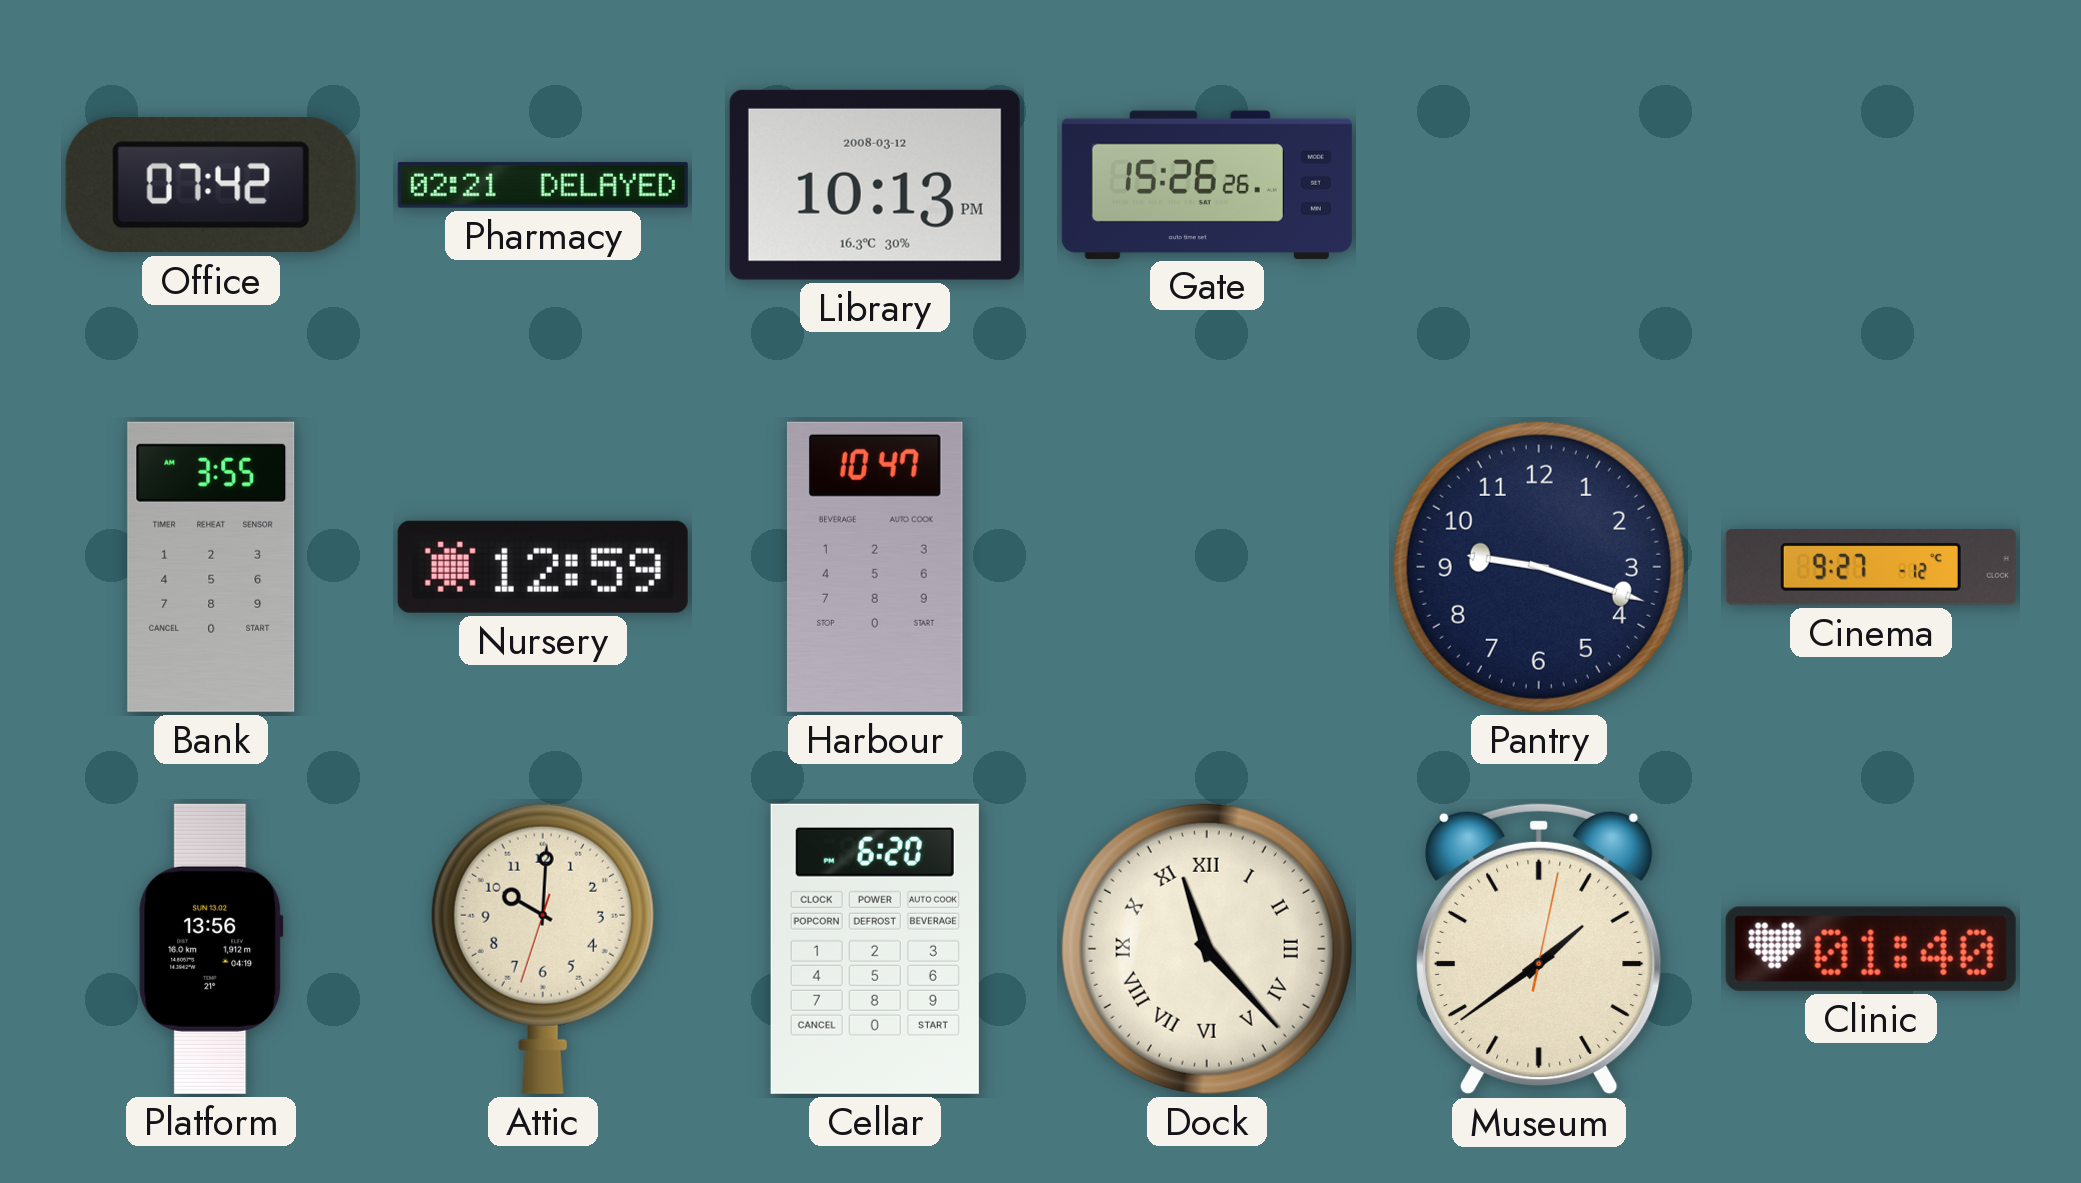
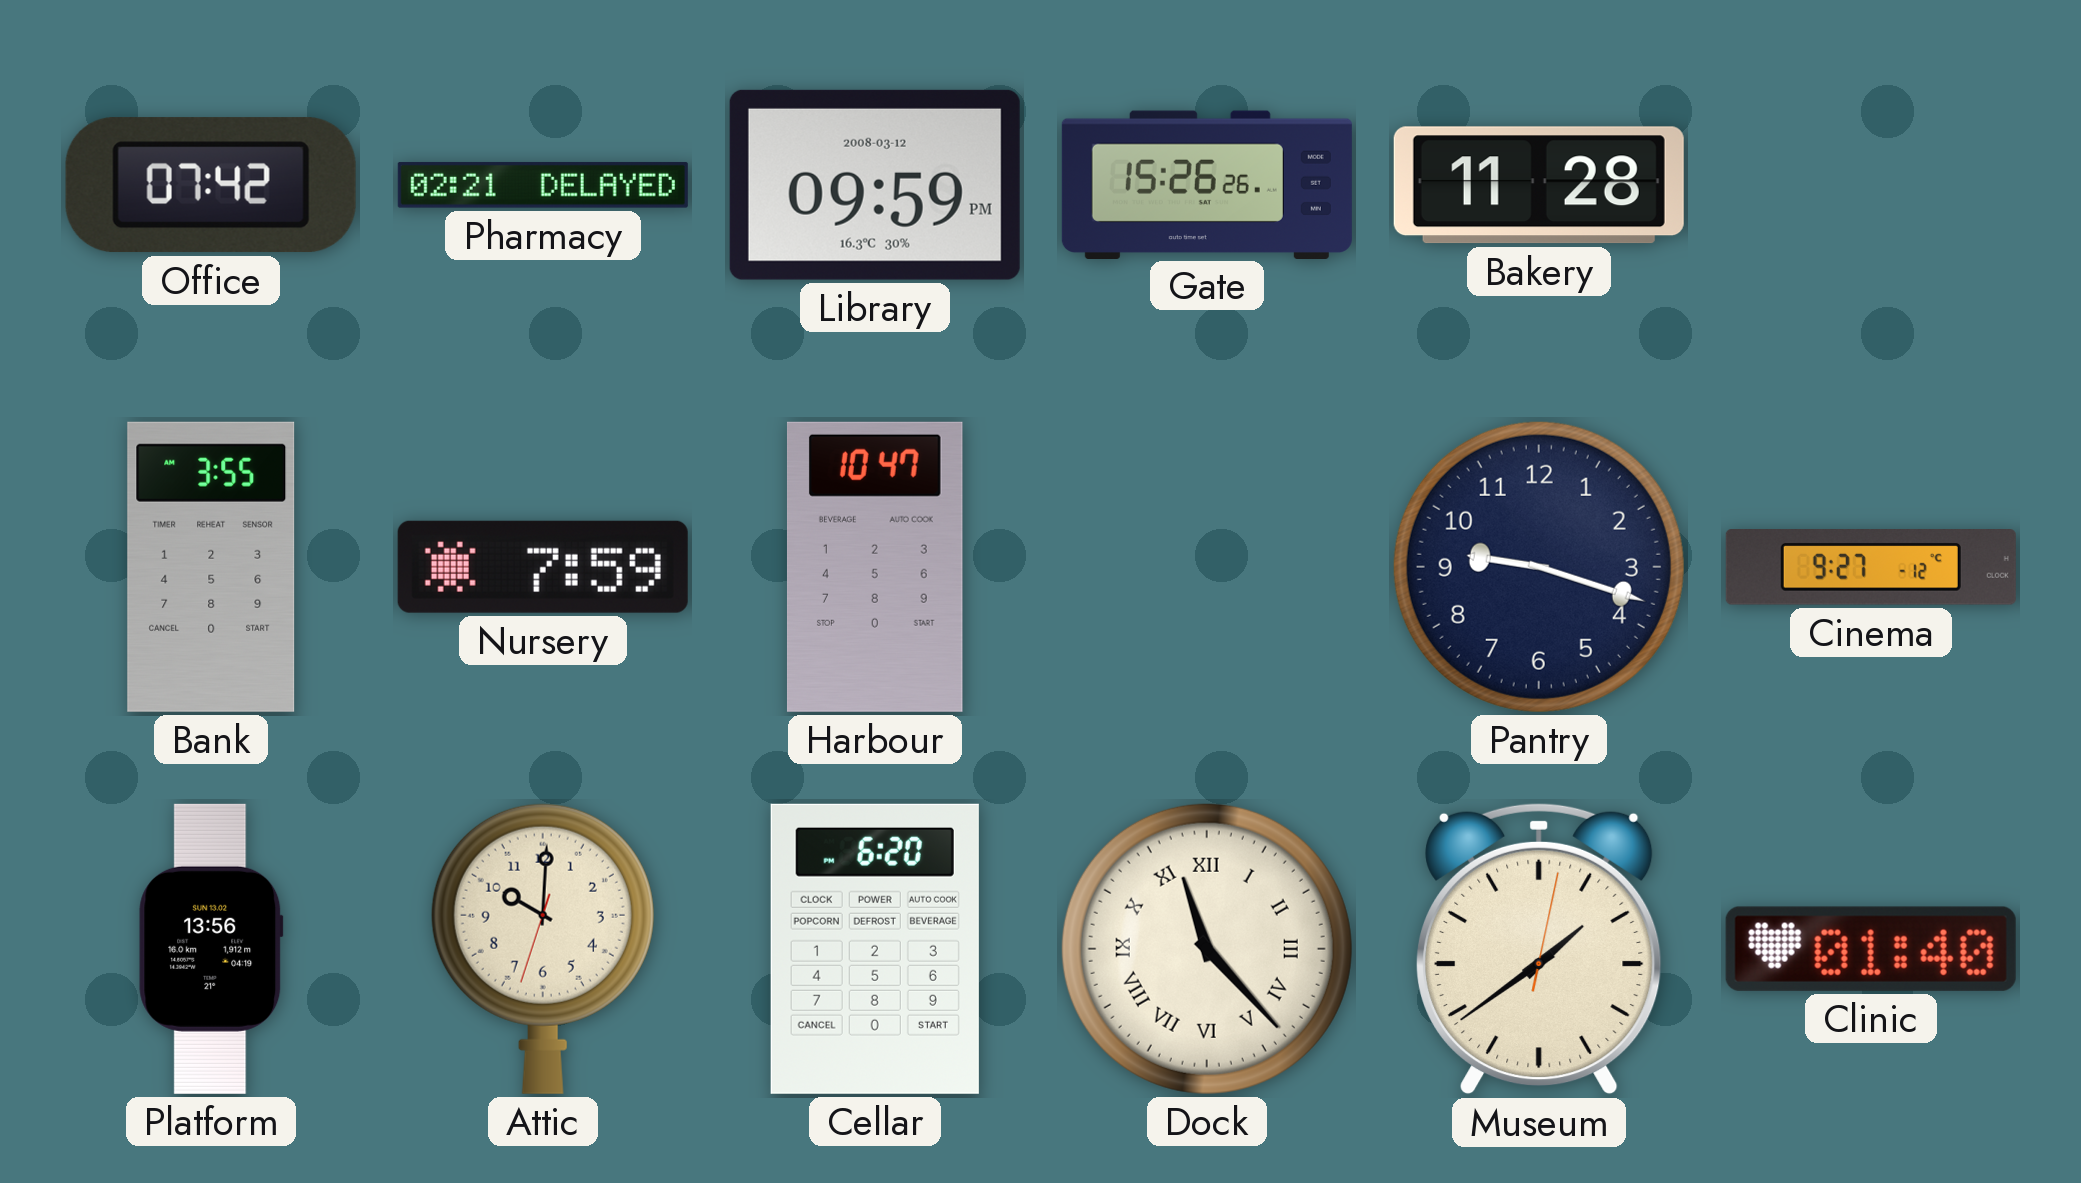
Library: 10:13 -> 09:59 (875, 185)
Bakery: none -> 11:28 (1539, 185)
Nursery: 12:59 -> 7:59 (543, 567)
